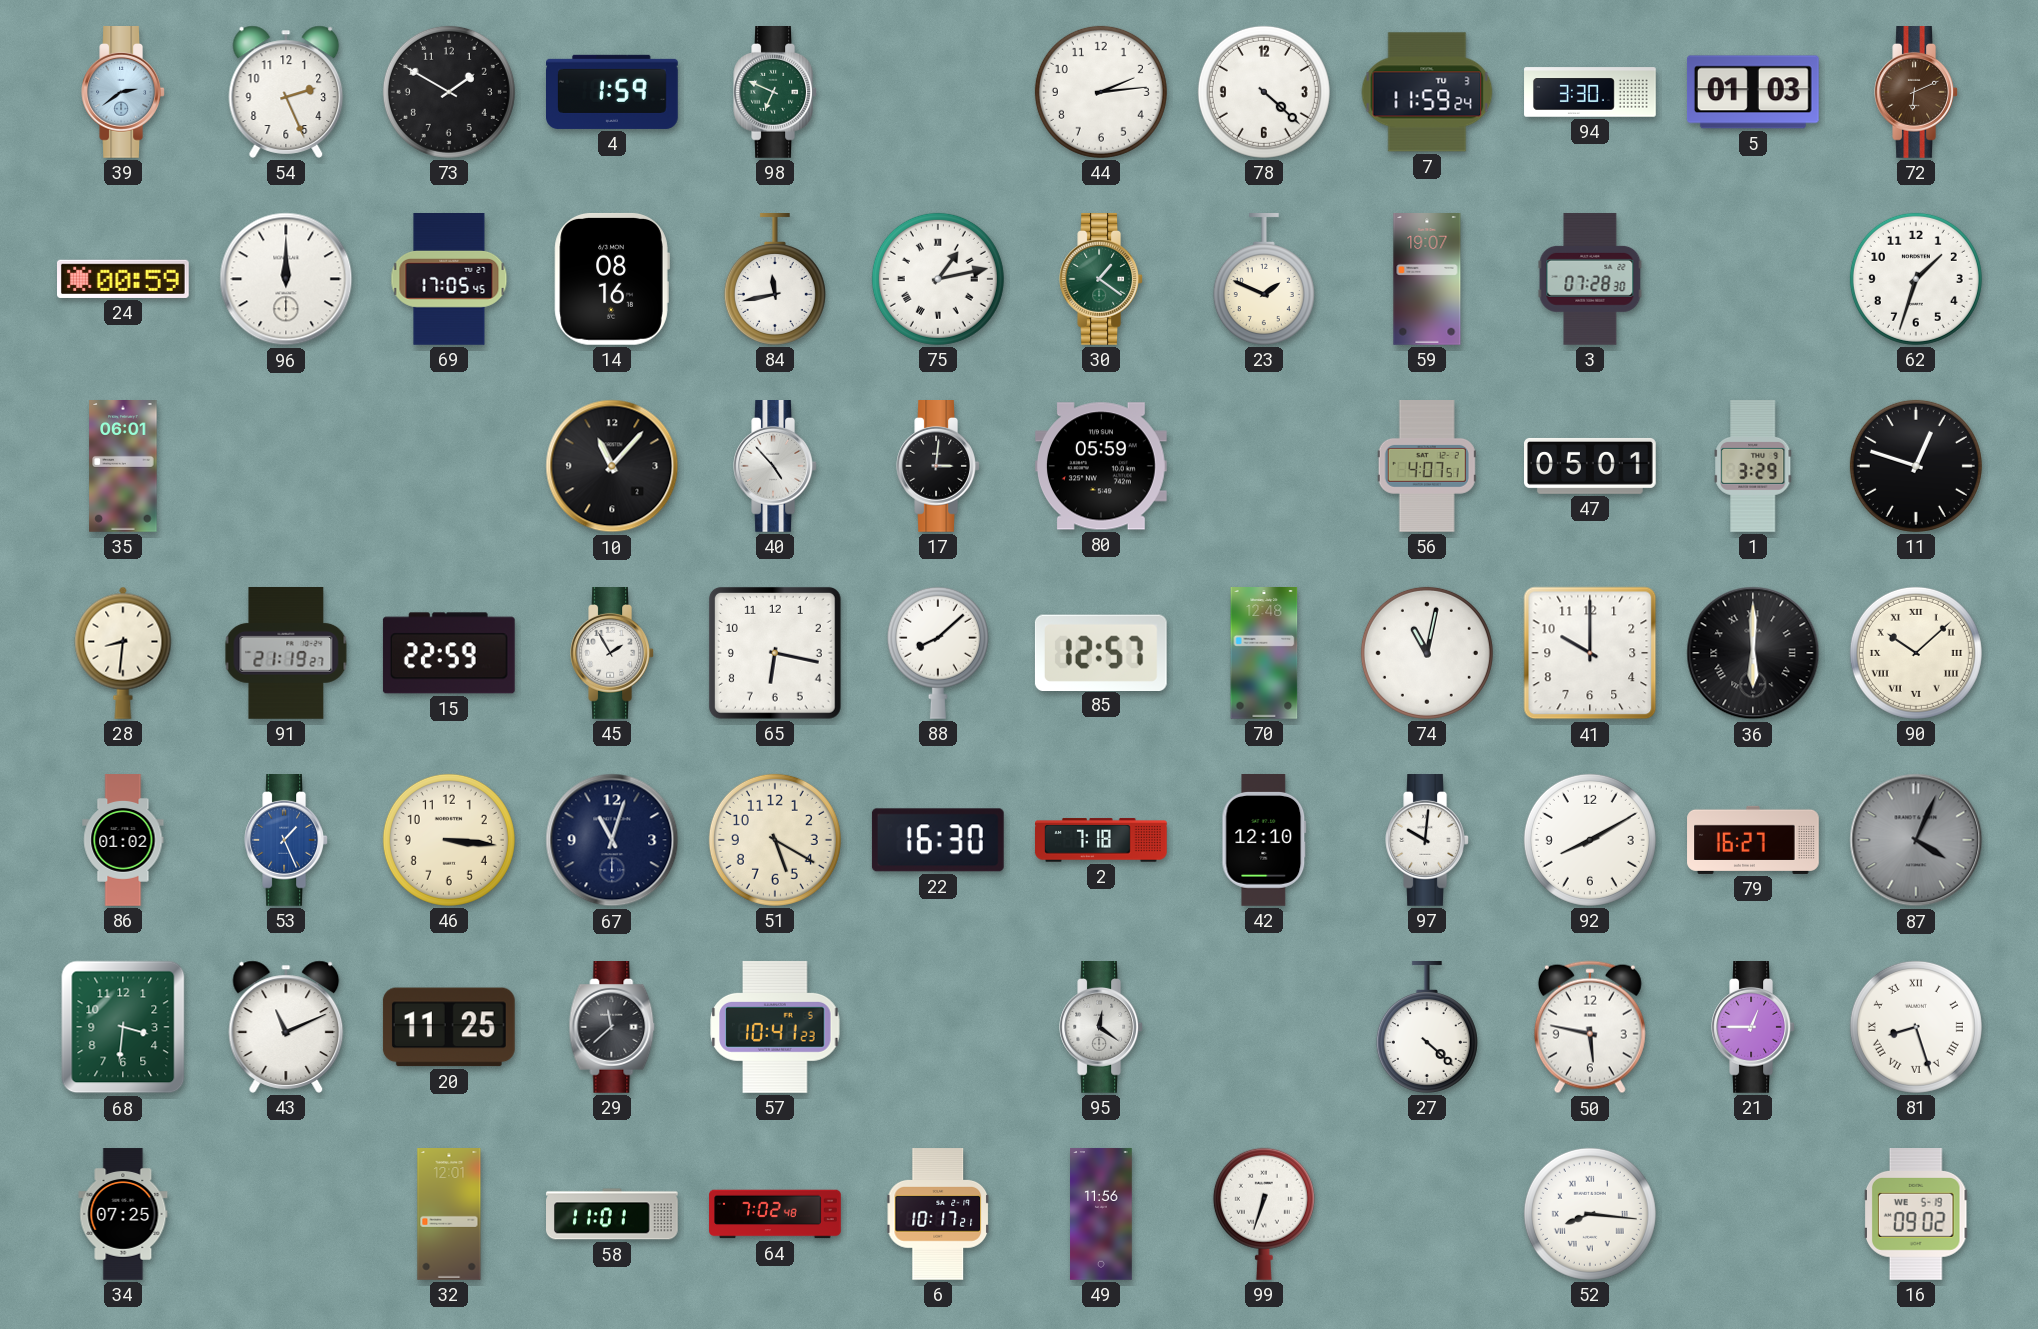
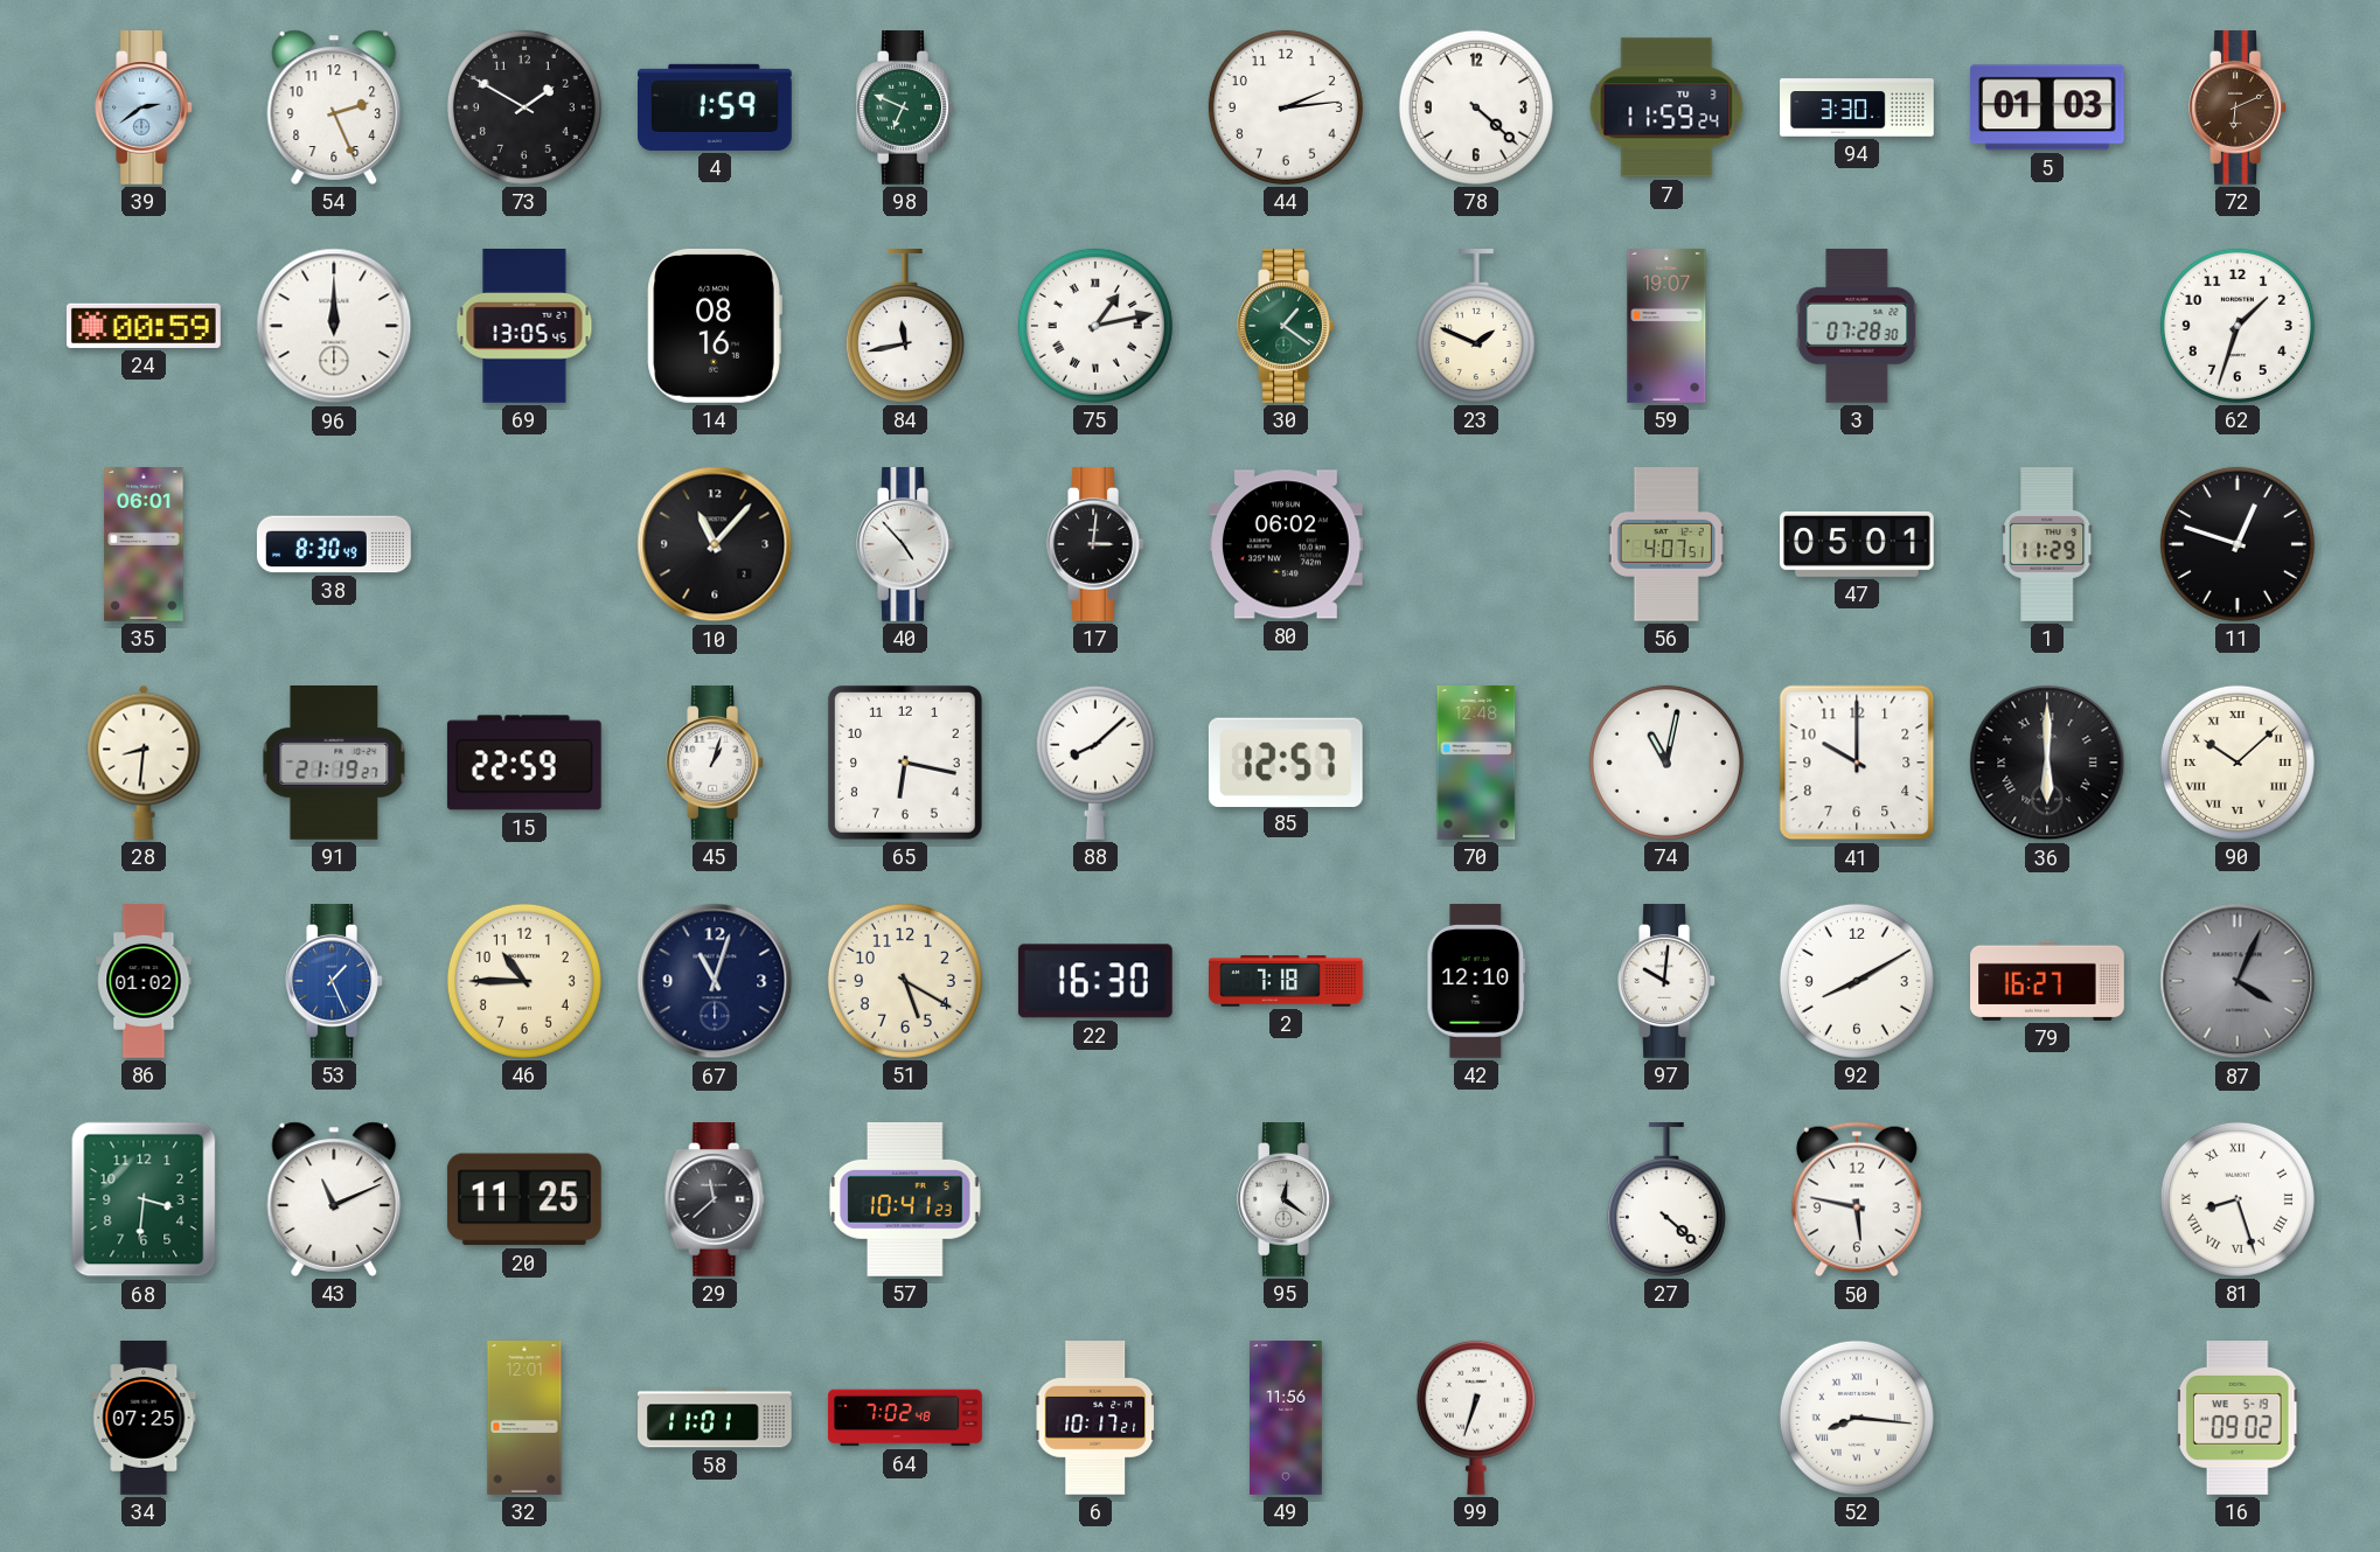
69: 17:05 -> 13:05 (524, 327)
38: none -> 8:30 (335, 544)
80: 05:59 -> 06:02 (1287, 544)
1: 3:29 -> 11:29 (2047, 545)
45: 1:55 -> 1:03 (715, 764)
46: 3:16 -> 10:45 (524, 981)
21: 12:45 -> none (1753, 1028)
